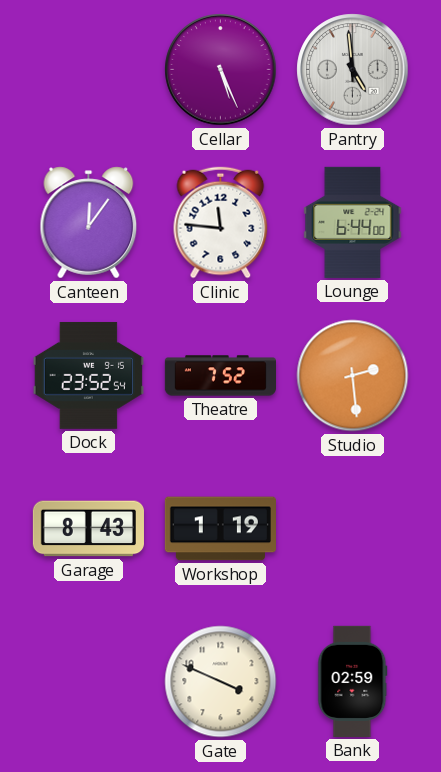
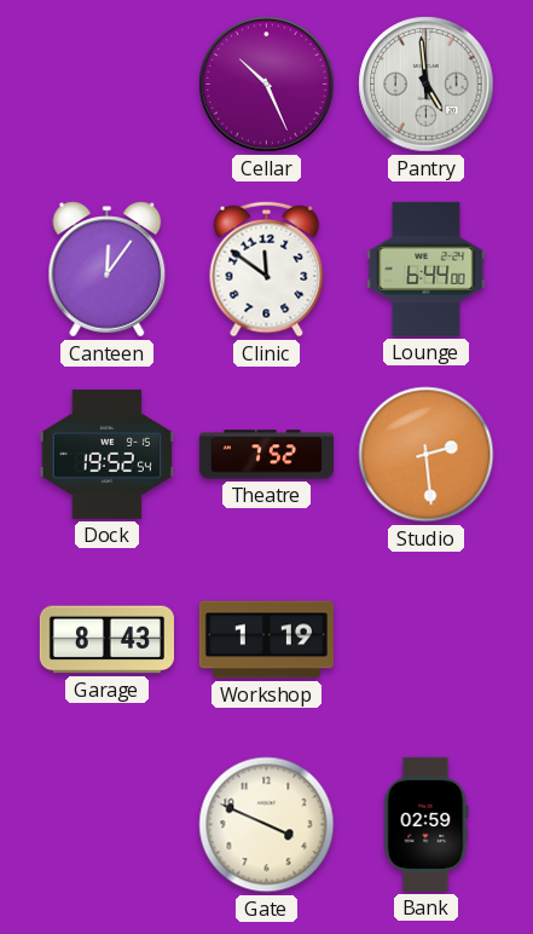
Cellar: 5:26 -> 10:26 (267, 85)
Clinic: 11:46 -> 11:51 (267, 270)
Dock: 23:52 -> 19:52 (106, 454)
